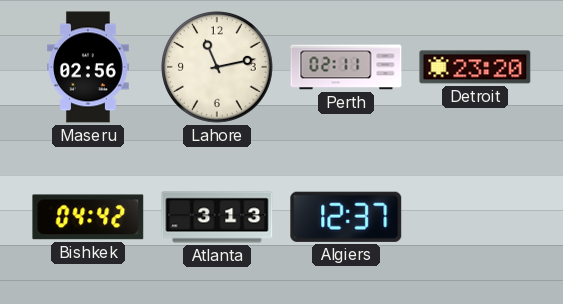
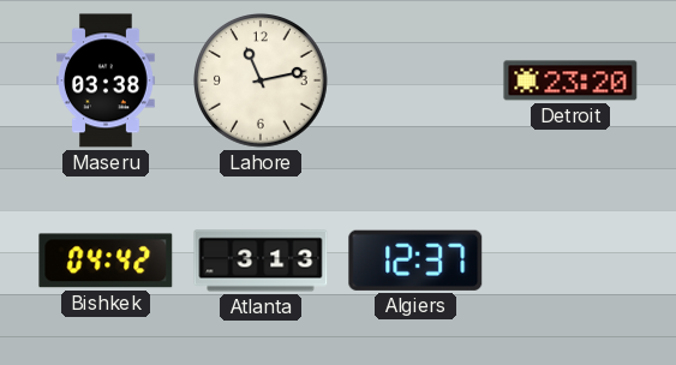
Maseru: 02:56 -> 03:38 (107, 80)
Perth: 02:11 -> none (346, 67)
